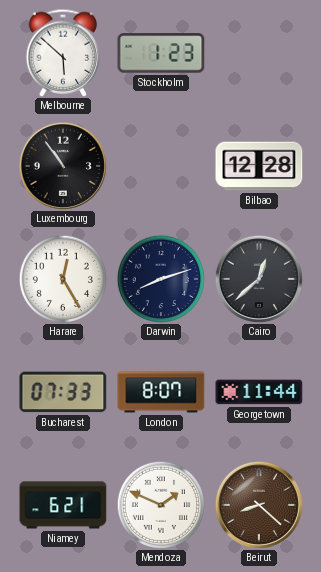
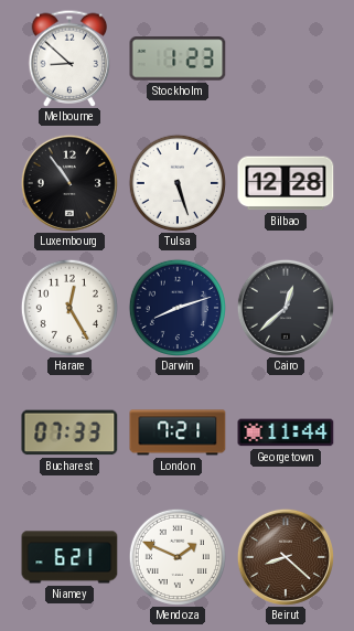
Melbourne: 5:52 -> 8:52 (69, 58)
Tulsa: none -> 5:27 (178, 183)
London: 8:07 -> 7:21 (178, 432)
